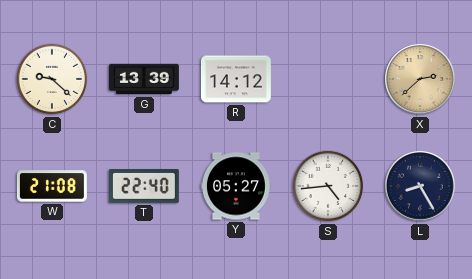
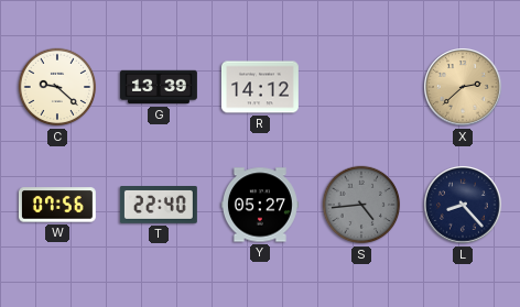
W: 21:08 -> 07:56 (57, 205)
S dial: white -> grey (361, 205)
L: 8:25 -> 8:23 (463, 205)
